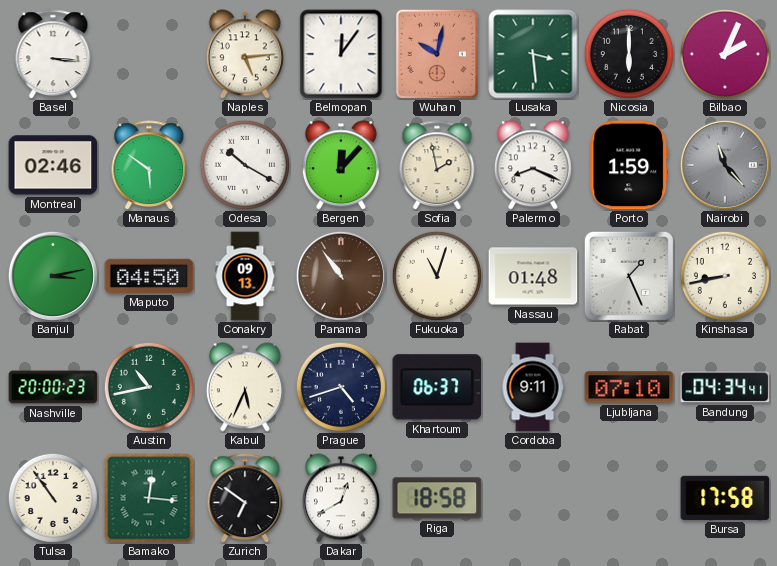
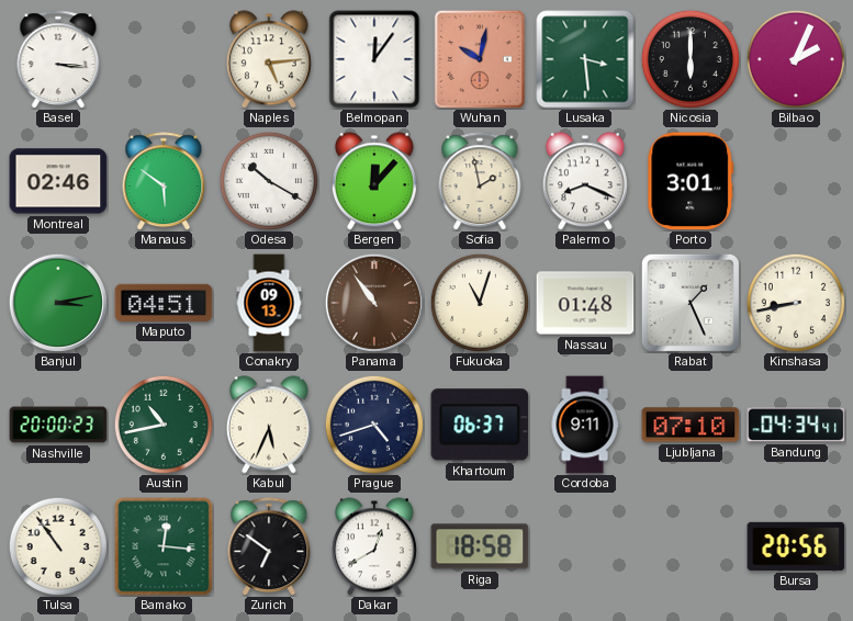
Porto: 1:59 -> 3:01 (691, 181)
Nairobi: 11:23 -> none (725, 165)
Maputo: 04:50 -> 04:51 (164, 303)
Bursa: 17:58 -> 20:56 (796, 546)
